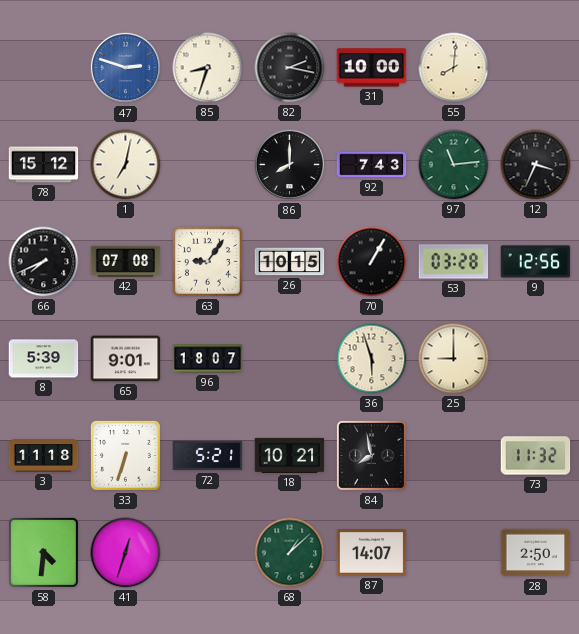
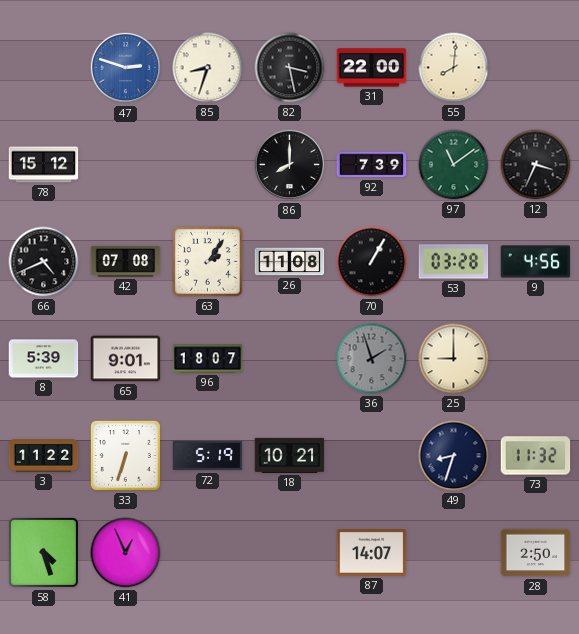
82: 2:17 -> 3:28 (290, 68)
31: 10:00 -> 22:00 (372, 68)
1: 7:02 -> none (126, 165)
92: 7:43 -> 7:39 (372, 165)
97: 11:14 -> 11:09 (454, 165)
66: 7:41 -> 4:41 (44, 262)
63: 9:06 -> 2:06 (207, 261)
26: 10:15 -> 11:08 (290, 262)
9: 12:56 -> 4:56 (536, 262)
36: 5:57 -> 1:57 (372, 359)
36 dial: cream -> grey (372, 359)
3: 11:18 -> 11:22 (44, 456)
72: 5:21 -> 5:19 (208, 456)
84: 7:58 -> none (371, 455)
49: none -> 8:33 (454, 456)
58: 4:31 -> 4:27 (43, 552)
41: 12:33 -> 12:56 (126, 553)
68: 1:08 -> none (290, 553)
